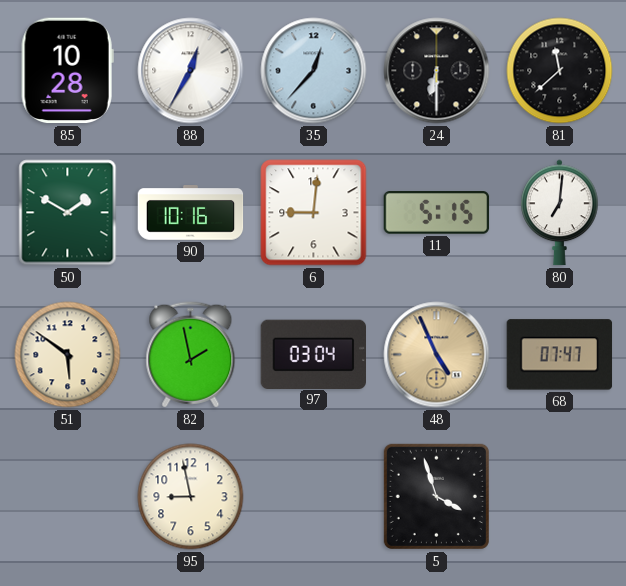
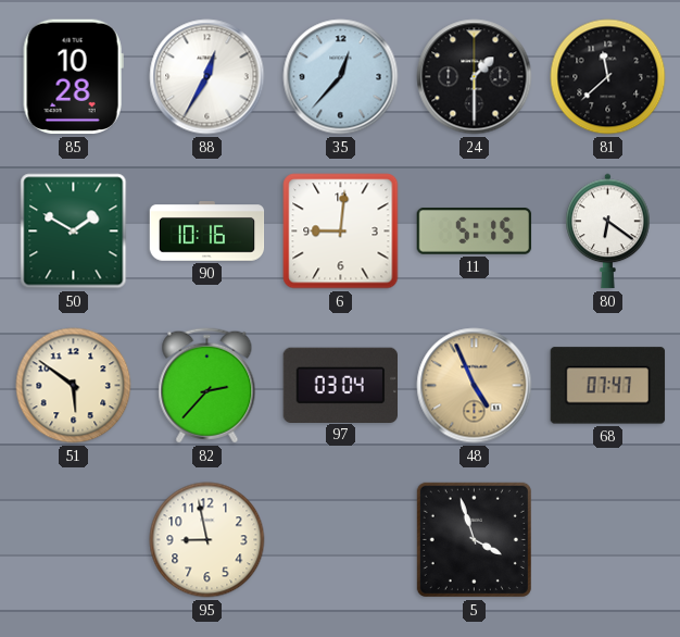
24: 6:30 -> 1:30 (475, 77)
80: 7:01 -> 6:21 (608, 232)
82: 1:58 -> 2:37 (207, 386)
